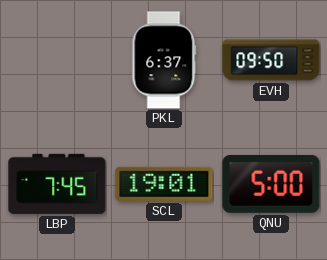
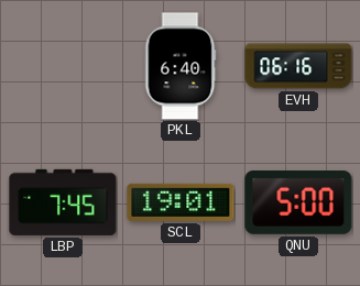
PKL: 6:37 -> 6:40 (181, 66)
EVH: 09:50 -> 06:16 (298, 66)
